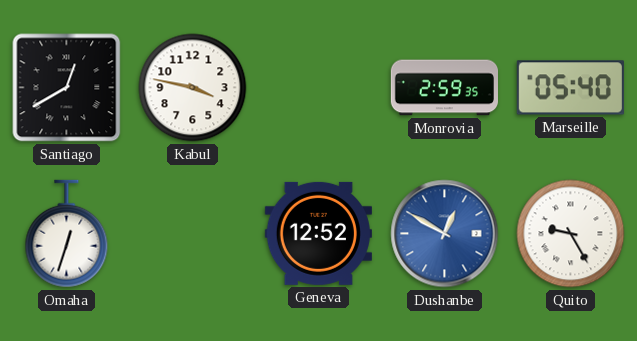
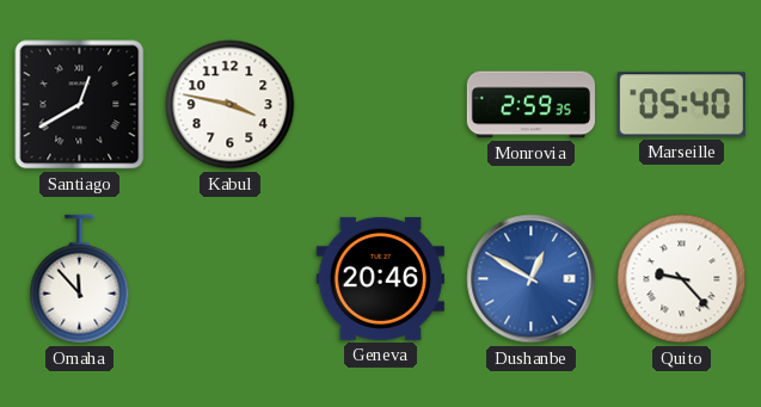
Omaha: 12:33 -> 11:53 (80, 279)
Geneva: 12:52 -> 20:46 (380, 278)
Quito: 9:25 -> 9:23 (682, 279)
